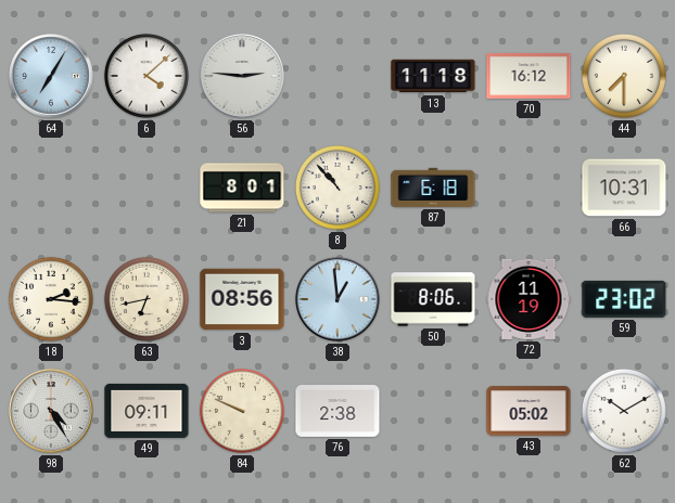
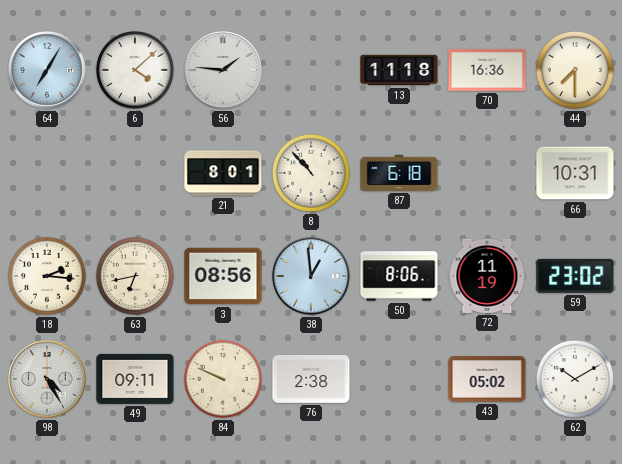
56: 2:46 -> 1:46 (223, 70)
70: 16:12 -> 16:36 (487, 70)
